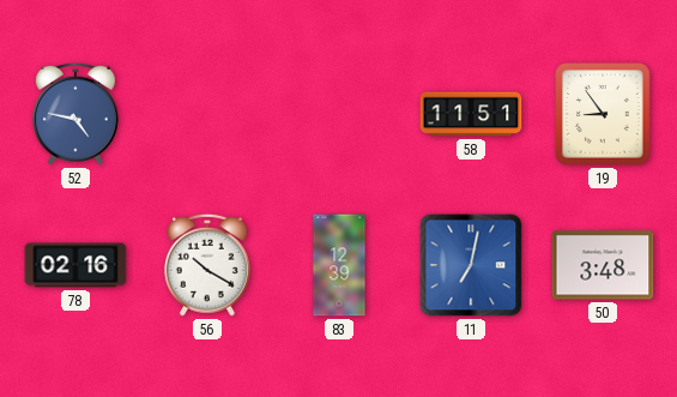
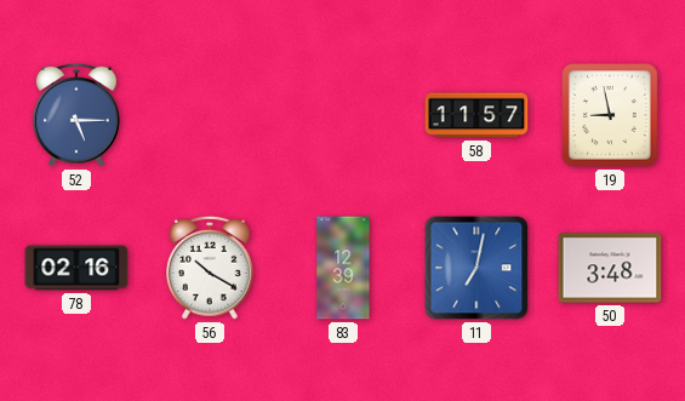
52: 4:47 -> 5:15 (76, 115)
58: 11:51 -> 11:57 (476, 115)
19: 8:54 -> 8:58 (610, 115)
